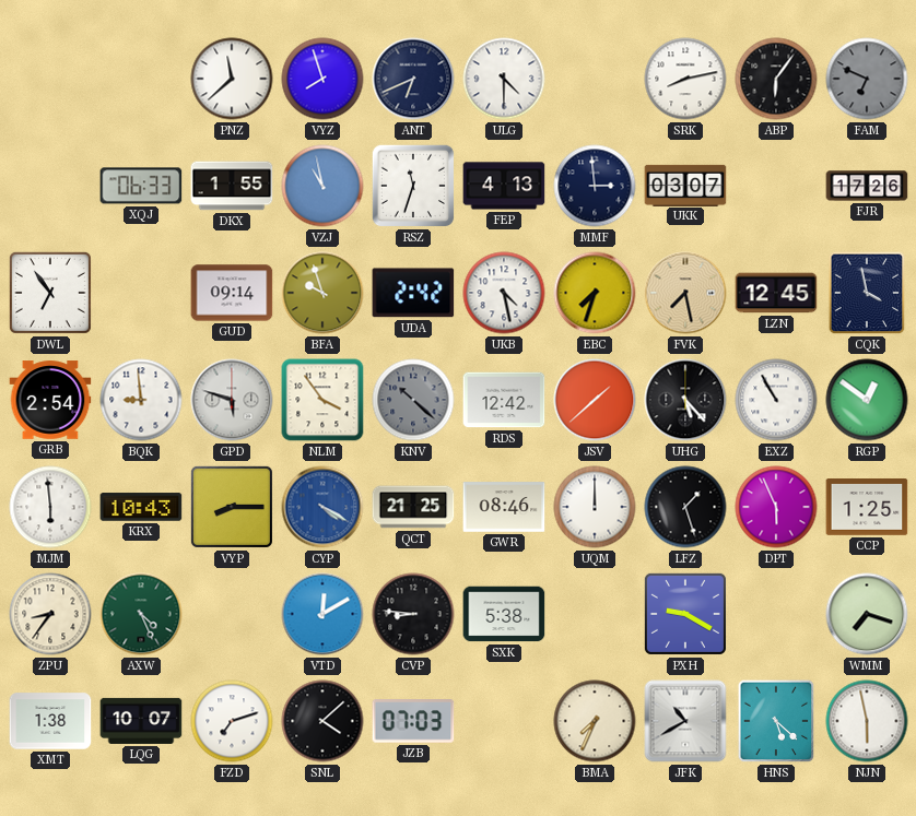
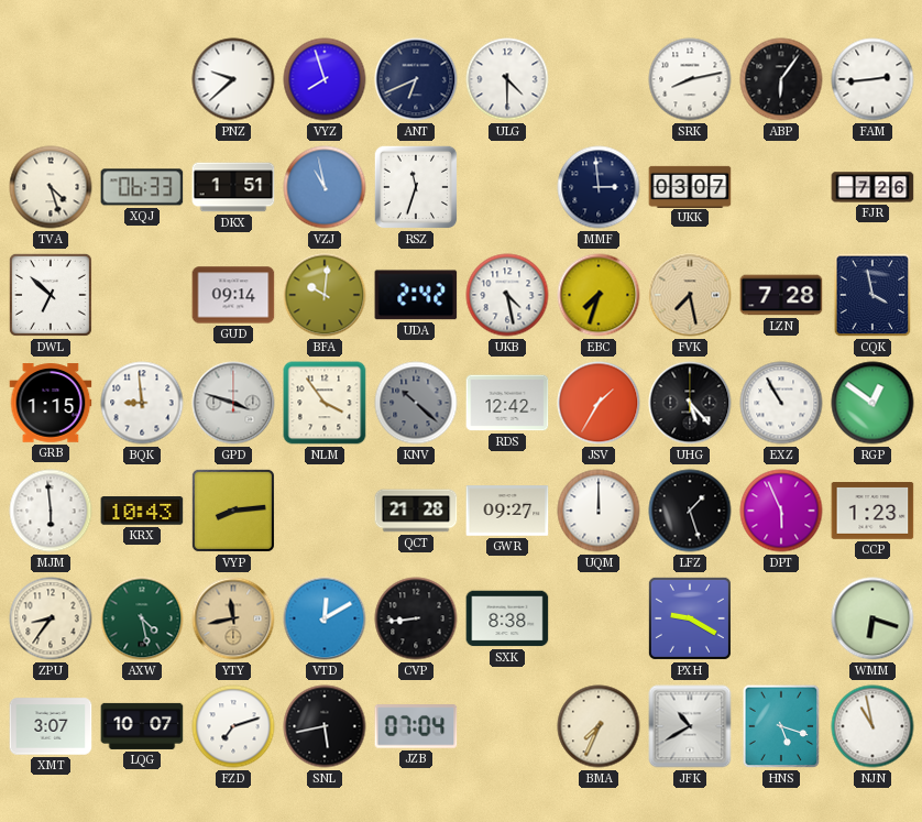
PNZ: 11:38 -> 9:38 (233, 79)
FAM: 6:49 -> 2:44 (872, 79)
FAM dial: grey -> white (872, 79)
TVA: none -> 4:27 (51, 187)
DKX: 1:55 -> 1:51 (233, 187)
FEP: 4:13 -> none (504, 186)
FJR: 17:26 -> 7:26 (872, 187)
DWL: 6:54 -> 6:52 (51, 295)
BFA: 9:57 -> 10:01 (325, 295)
LZN: 12:45 -> 7:28 (781, 295)
GRB: 2:54 -> 1:15 (51, 403)
GPD: 5:48 -> 3:48 (233, 403)
JSV: 1:38 -> 1:35 (599, 403)
VYP: 8:15 -> 8:14 (233, 511)
CYP: 4:20 -> none (322, 507)
QCT: 21:25 -> 21:28 (416, 511)
GWR: 08:46 -> 09:27 (507, 511)
CCP: 1:25 -> 1:23 (872, 512)
AXW: 4:26 -> 4:28 (142, 618)
YTY: none -> 11:43 (233, 618)
CVP: 8:46 -> 8:44 (416, 618)
SXK: 5:38 -> 8:38 (507, 618)
WMM: 7:18 -> 6:18 (872, 618)
XMT: 1:38 -> 3:07 (51, 726)
SNL: 4:08 -> 5:43 (325, 726)
JZB: 07:03 -> 07:04 (416, 726)
HNS: 5:22 -> 5:18 (781, 726)
NJN: 5:58 -> 10:58 (872, 726)
